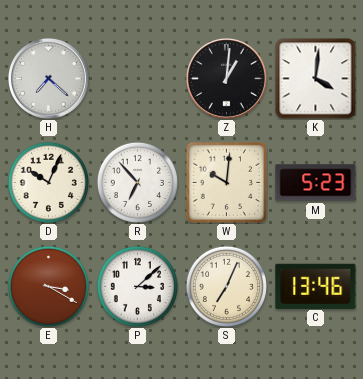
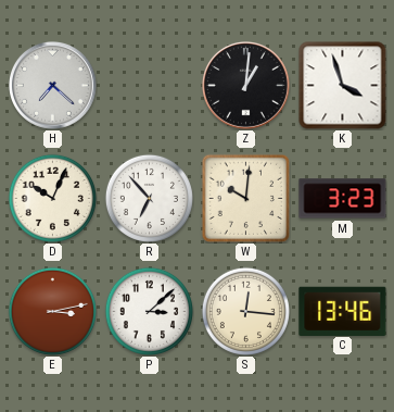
K: 4:01 -> 3:57 (343, 86)
M: 5:23 -> 3:23 (343, 199)
E: 3:20 -> 3:13 (52, 311)
S: 7:04 -> 12:16 (245, 311)
